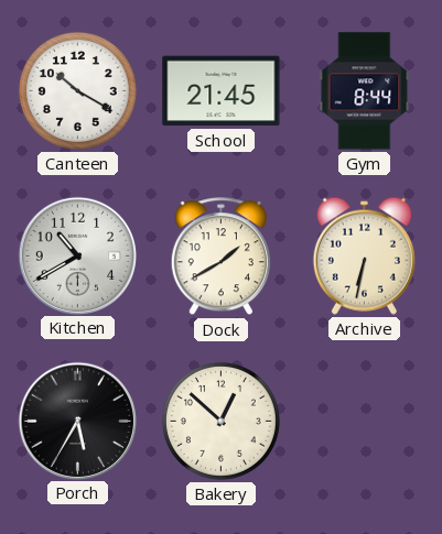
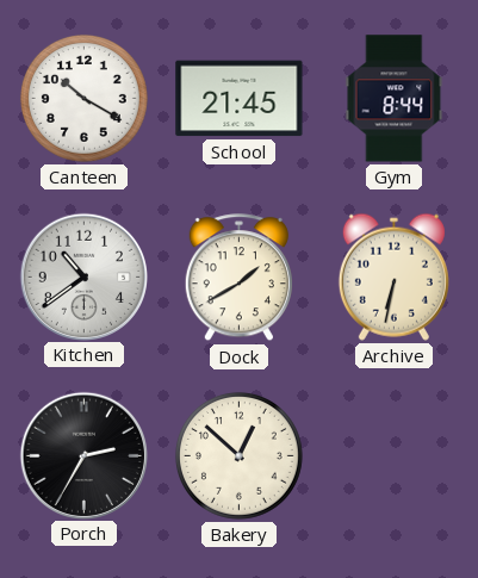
Kitchen: 10:40 -> 10:39 (83, 276)
Porch: 5:35 -> 2:35 (83, 455)
